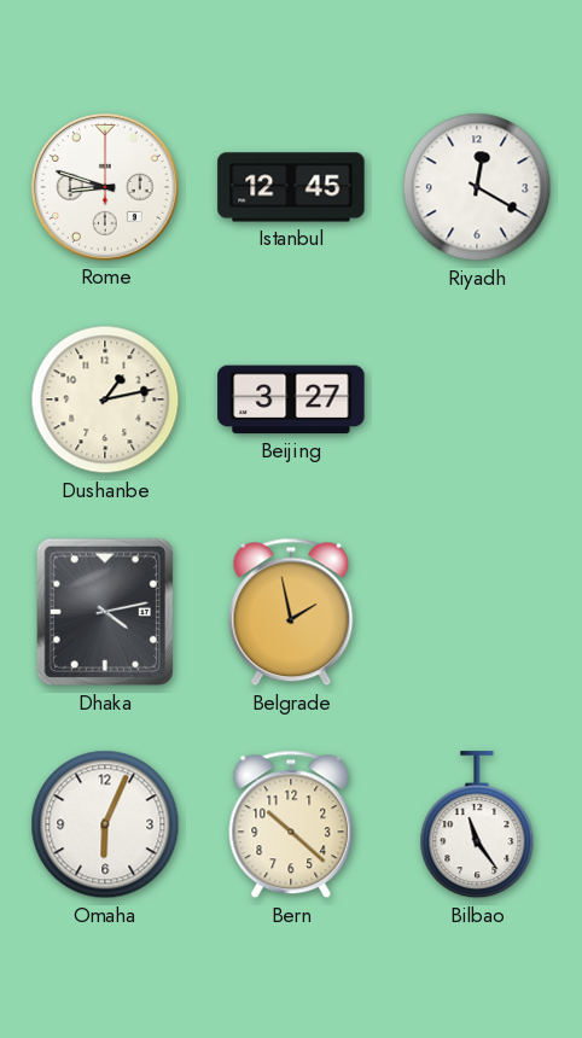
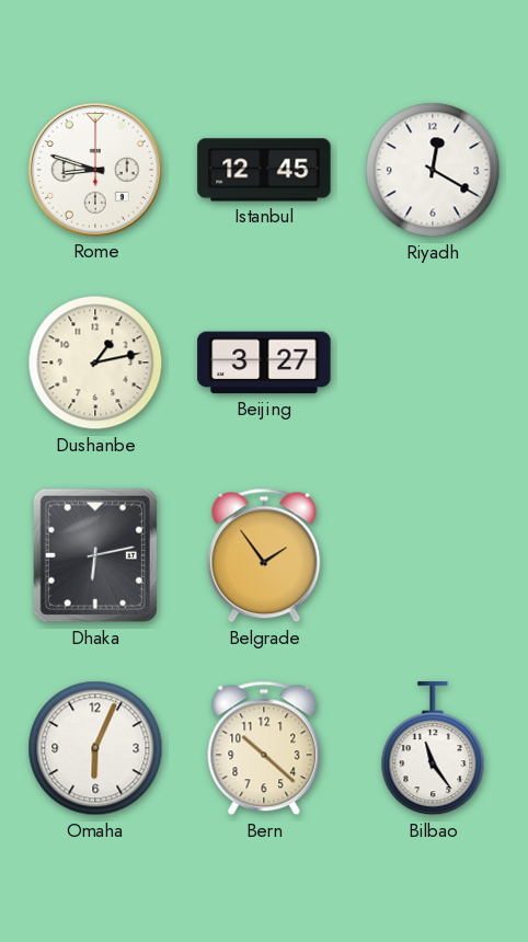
Dhaka: 4:13 -> 6:13 (95, 555)
Belgrade: 1:58 -> 1:54 (264, 555)
